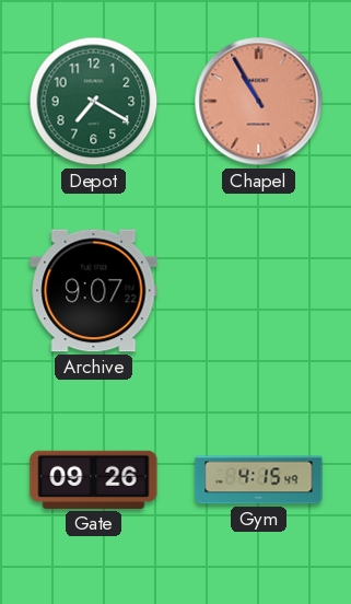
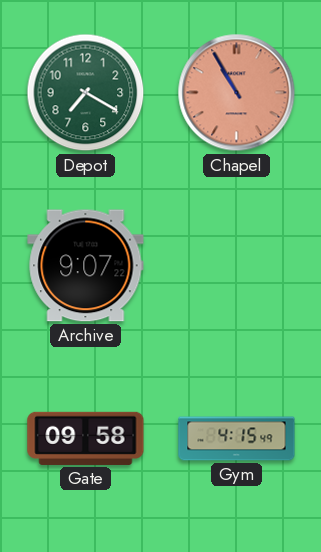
Gate: 09:26 -> 09:58 (86, 438)
